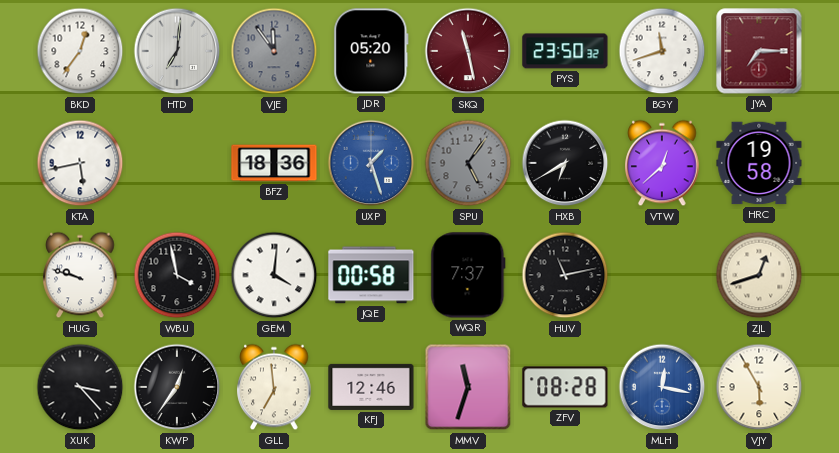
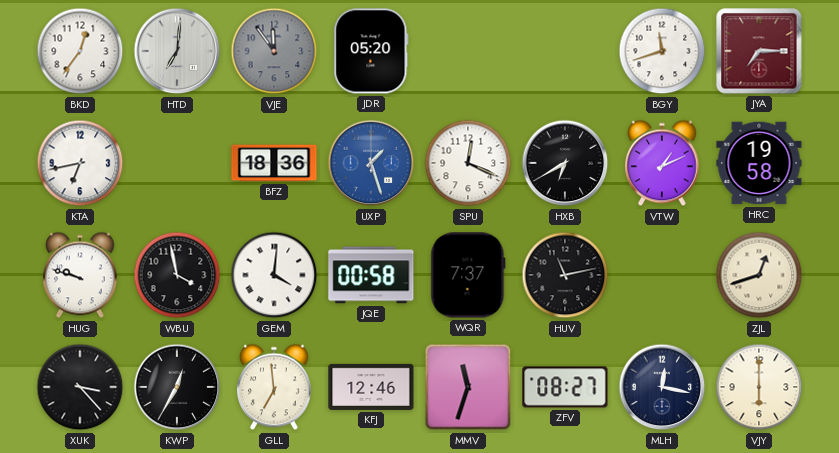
SKQ: 11:28 -> none (468, 51)
PYS: 23:50 -> none (565, 51)
KTA: 5:43 -> 6:43 (80, 163)
SPU: 5:06 -> 12:19 (468, 163)
SPU dial: grey -> white (468, 163)
VTW: 12:38 -> 1:11 (662, 163)
KWP: 12:36 -> 12:35 (177, 387)
ZFV: 08:28 -> 08:27 (565, 387)
MLH dial: blue -> navy (662, 387)
VJY: 5:55 -> 6:00 (759, 387)
